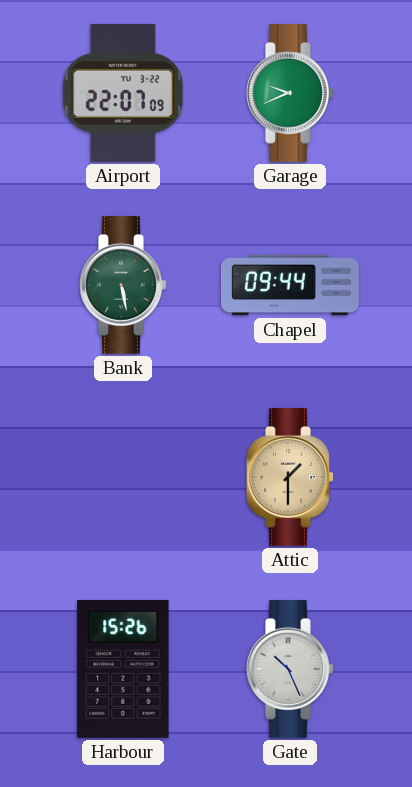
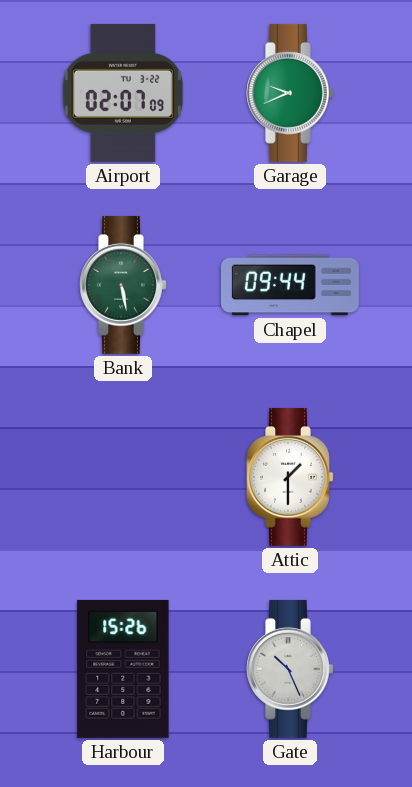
Airport: 22:07 -> 02:07 (123, 93)
Attic dial: champagne -> white (290, 477)
